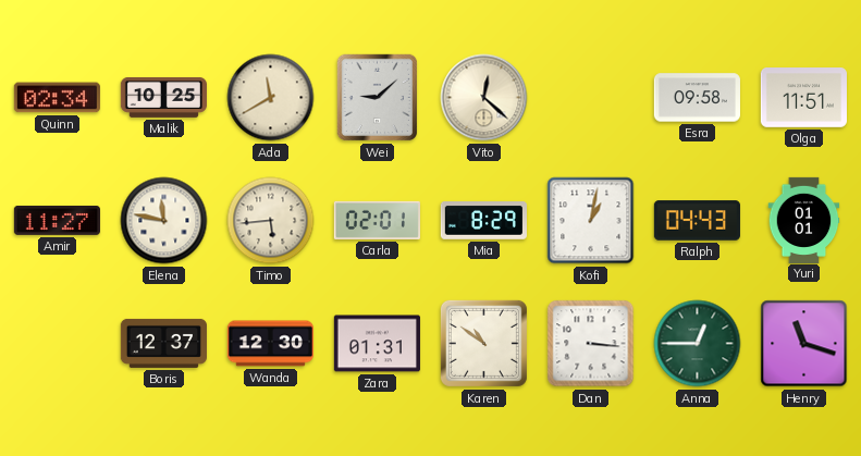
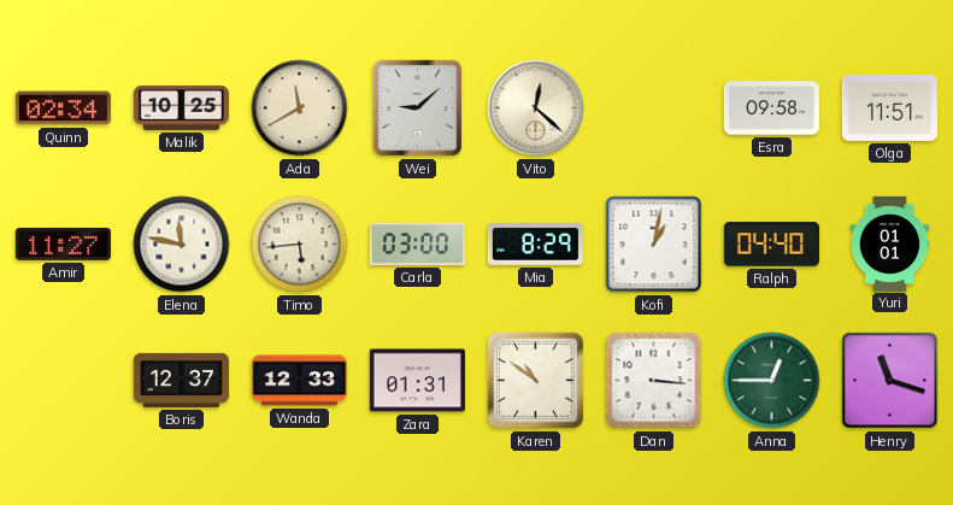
Carla: 02:01 -> 03:00 (417, 243)
Ralph: 04:43 -> 04:40 (771, 245)
Wanda: 12:30 -> 12:33 (299, 381)
